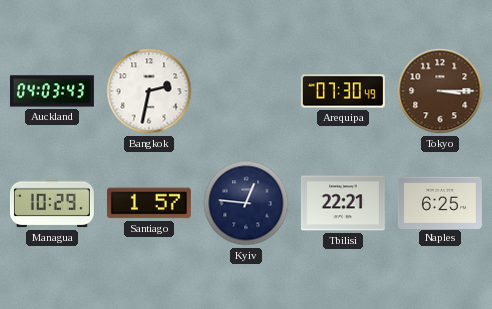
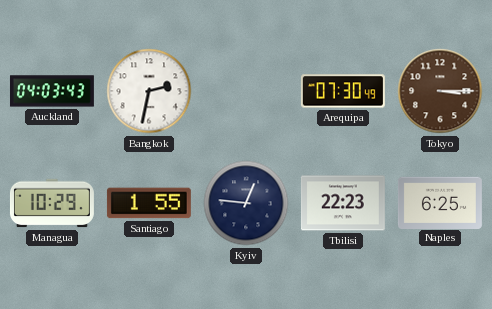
Santiago: 1:57 -> 1:55 (149, 203)
Tbilisi: 22:21 -> 22:23 (343, 203)
